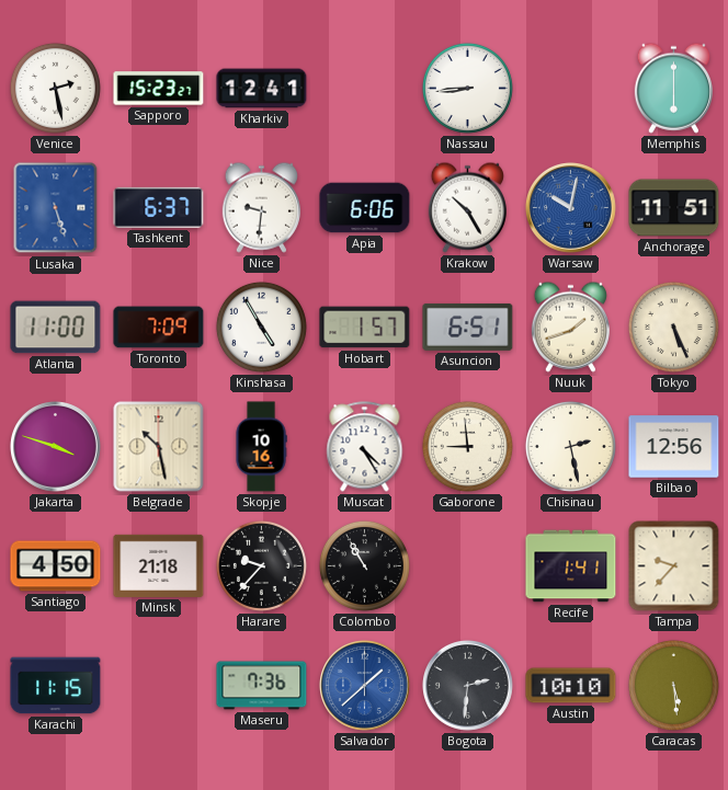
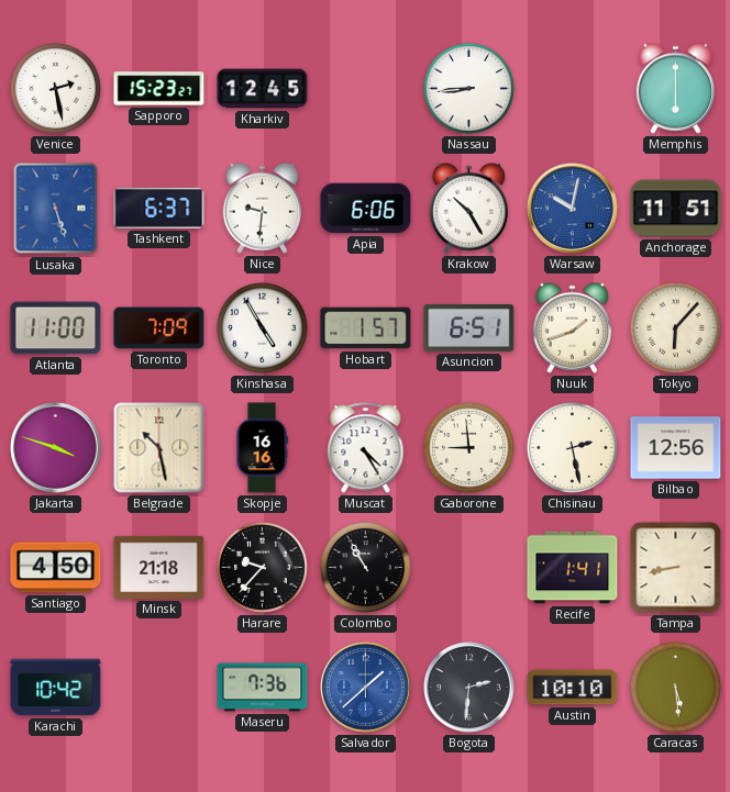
Kharkiv: 12:41 -> 12:45 (263, 89)
Tokyo: 5:26 -> 6:07 (675, 327)
Skopje: 10:16 -> 16:16 (262, 448)
Tampa: 9:37 -> 8:43 (676, 568)
Karachi: 11:15 -> 10:42 (56, 688)
